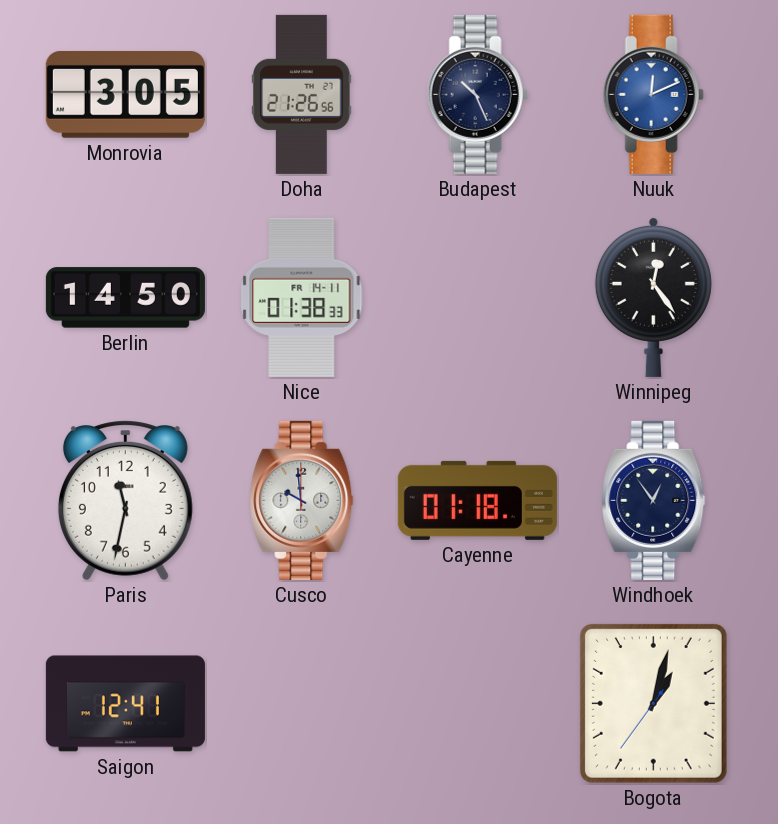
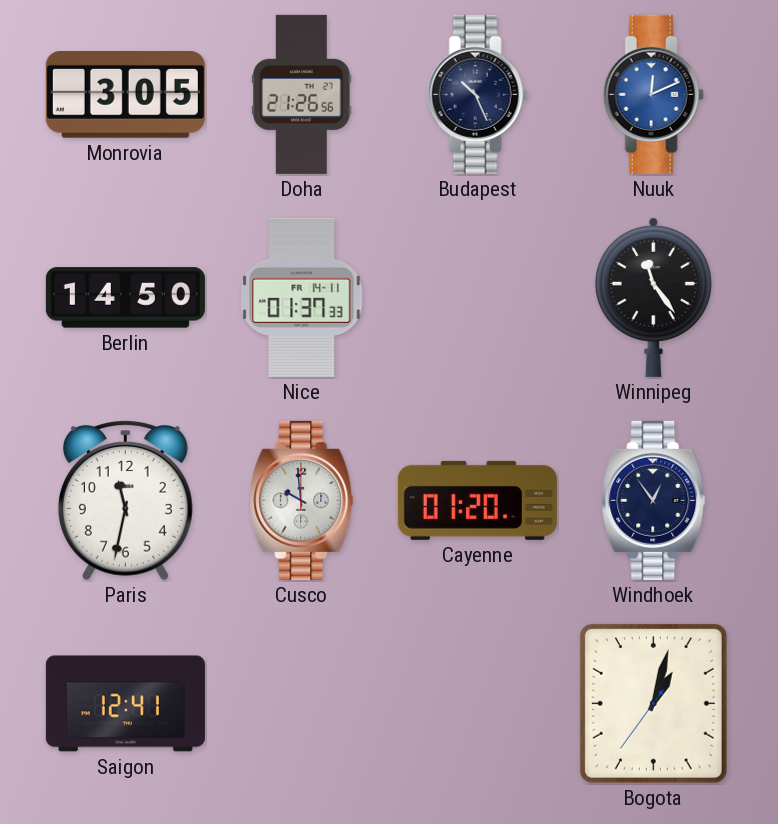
Nice: 01:38 -> 01:37 (302, 297)
Winnipeg: 12:24 -> 11:24 (653, 297)
Cayenne: 01:18 -> 01:20 (477, 500)
